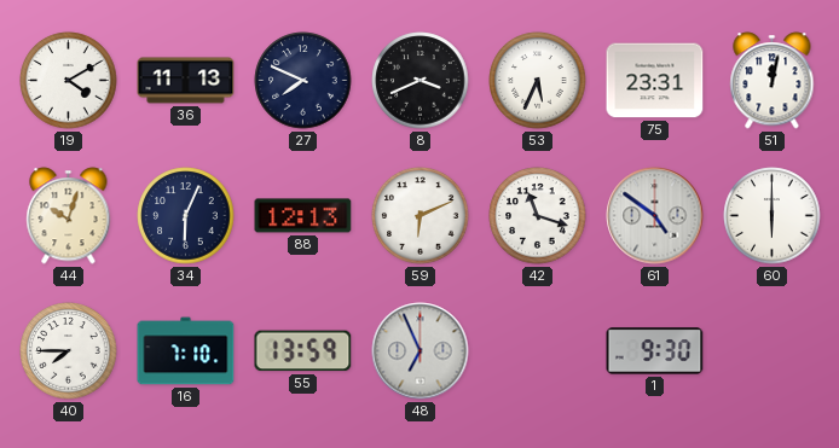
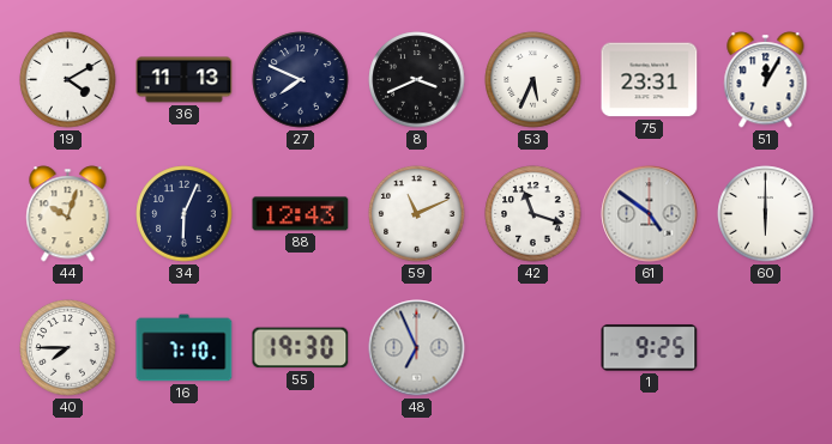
51: 12:02 -> 12:05 (766, 80)
88: 12:13 -> 12:43 (301, 214)
59: 6:11 -> 11:11 (417, 214)
55: 13:59 -> 19:30 (301, 348)
1: 9:30 -> 9:25 (650, 348)
